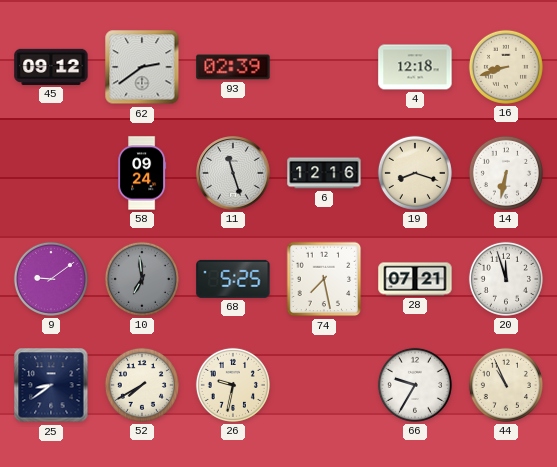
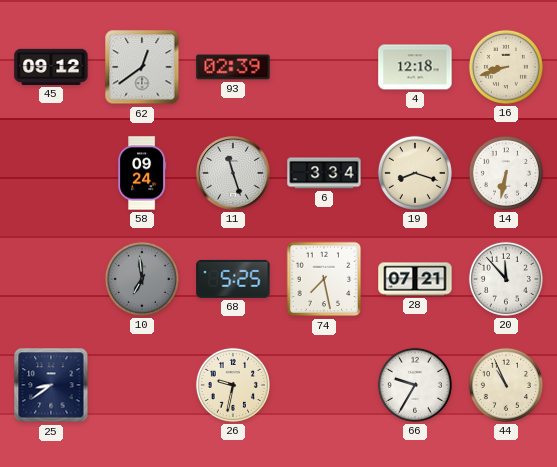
62: 2:39 -> 12:39 (142, 67)
6: 12:16 -> 3:34 (324, 173)
9: 9:09 -> none (51, 279)
20: 11:57 -> 11:53 (506, 279)
52: 7:40 -> none (142, 385)
